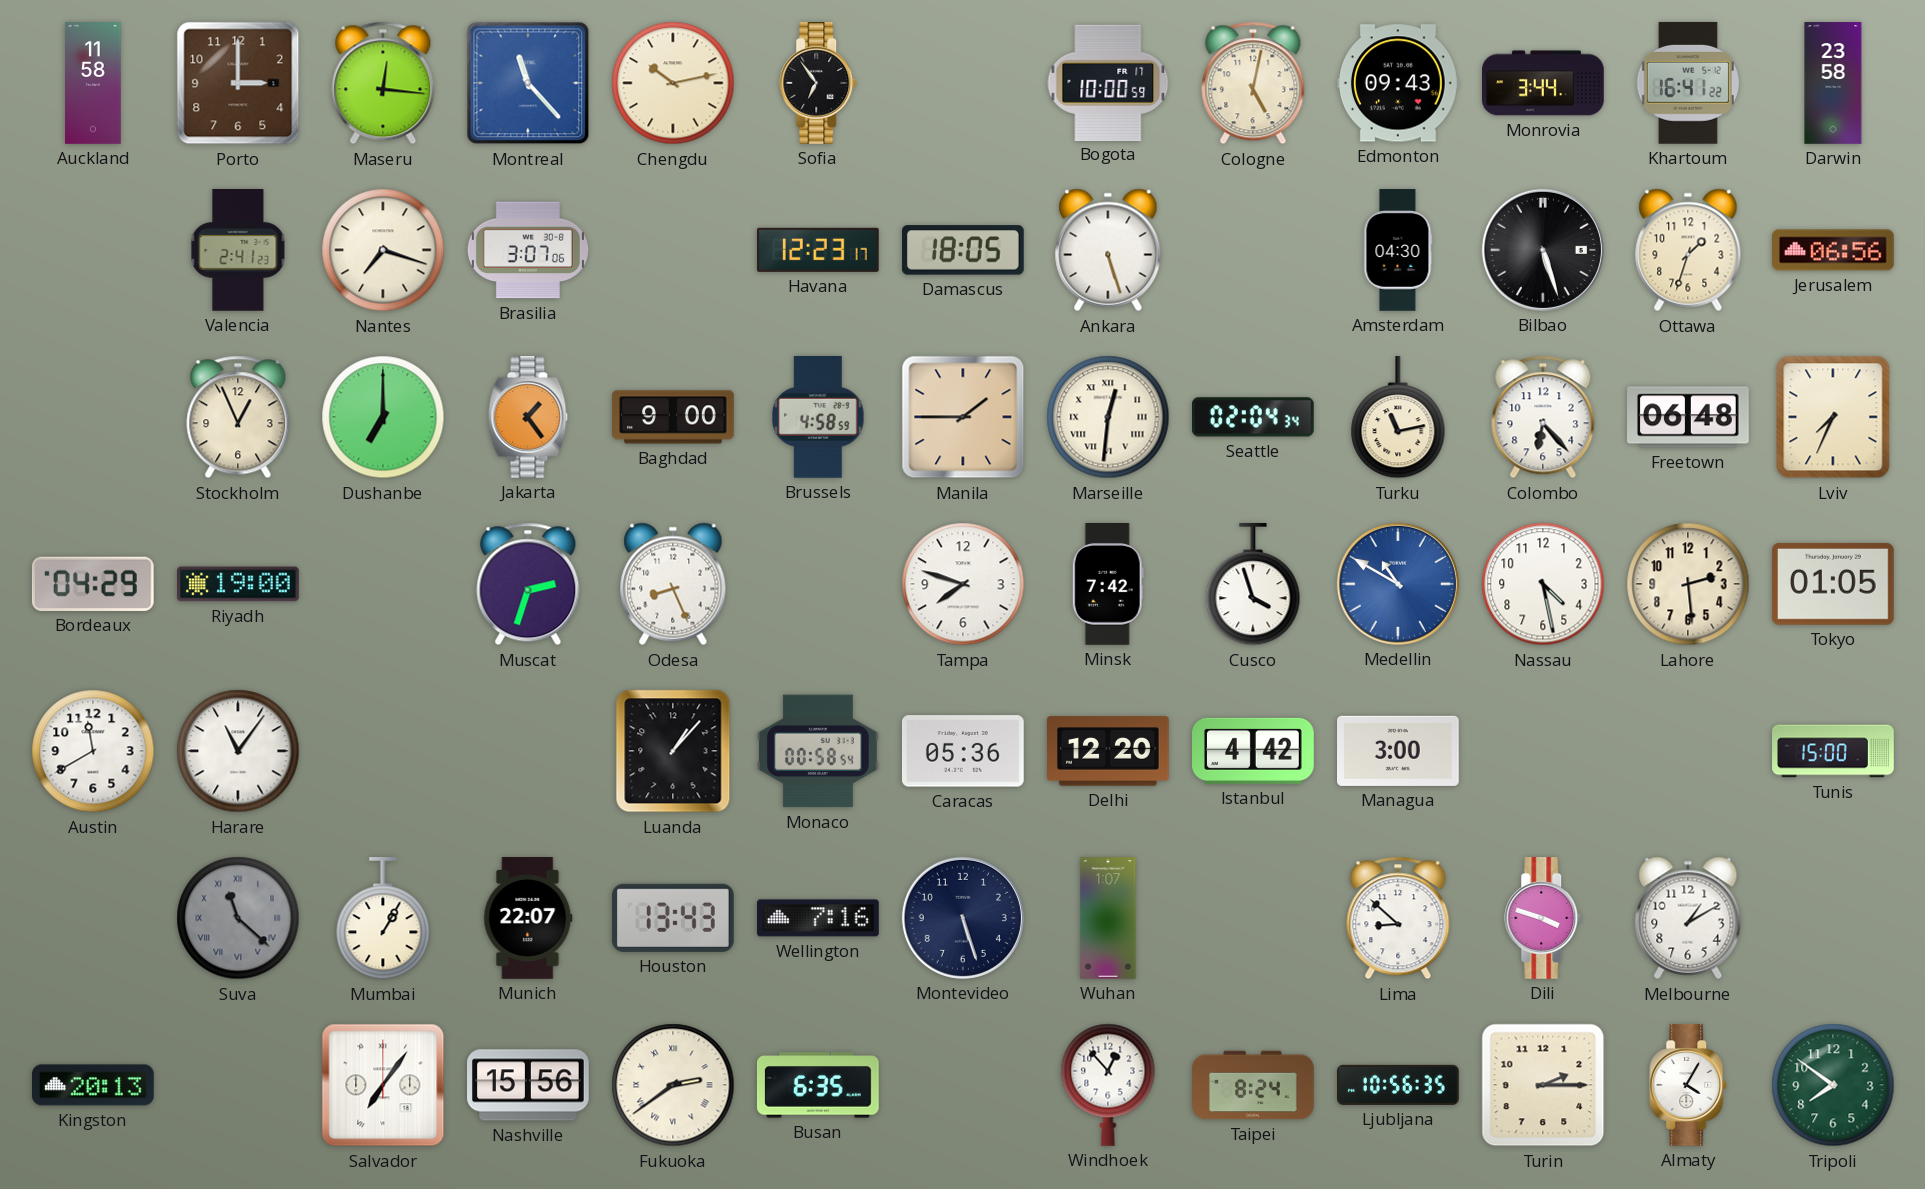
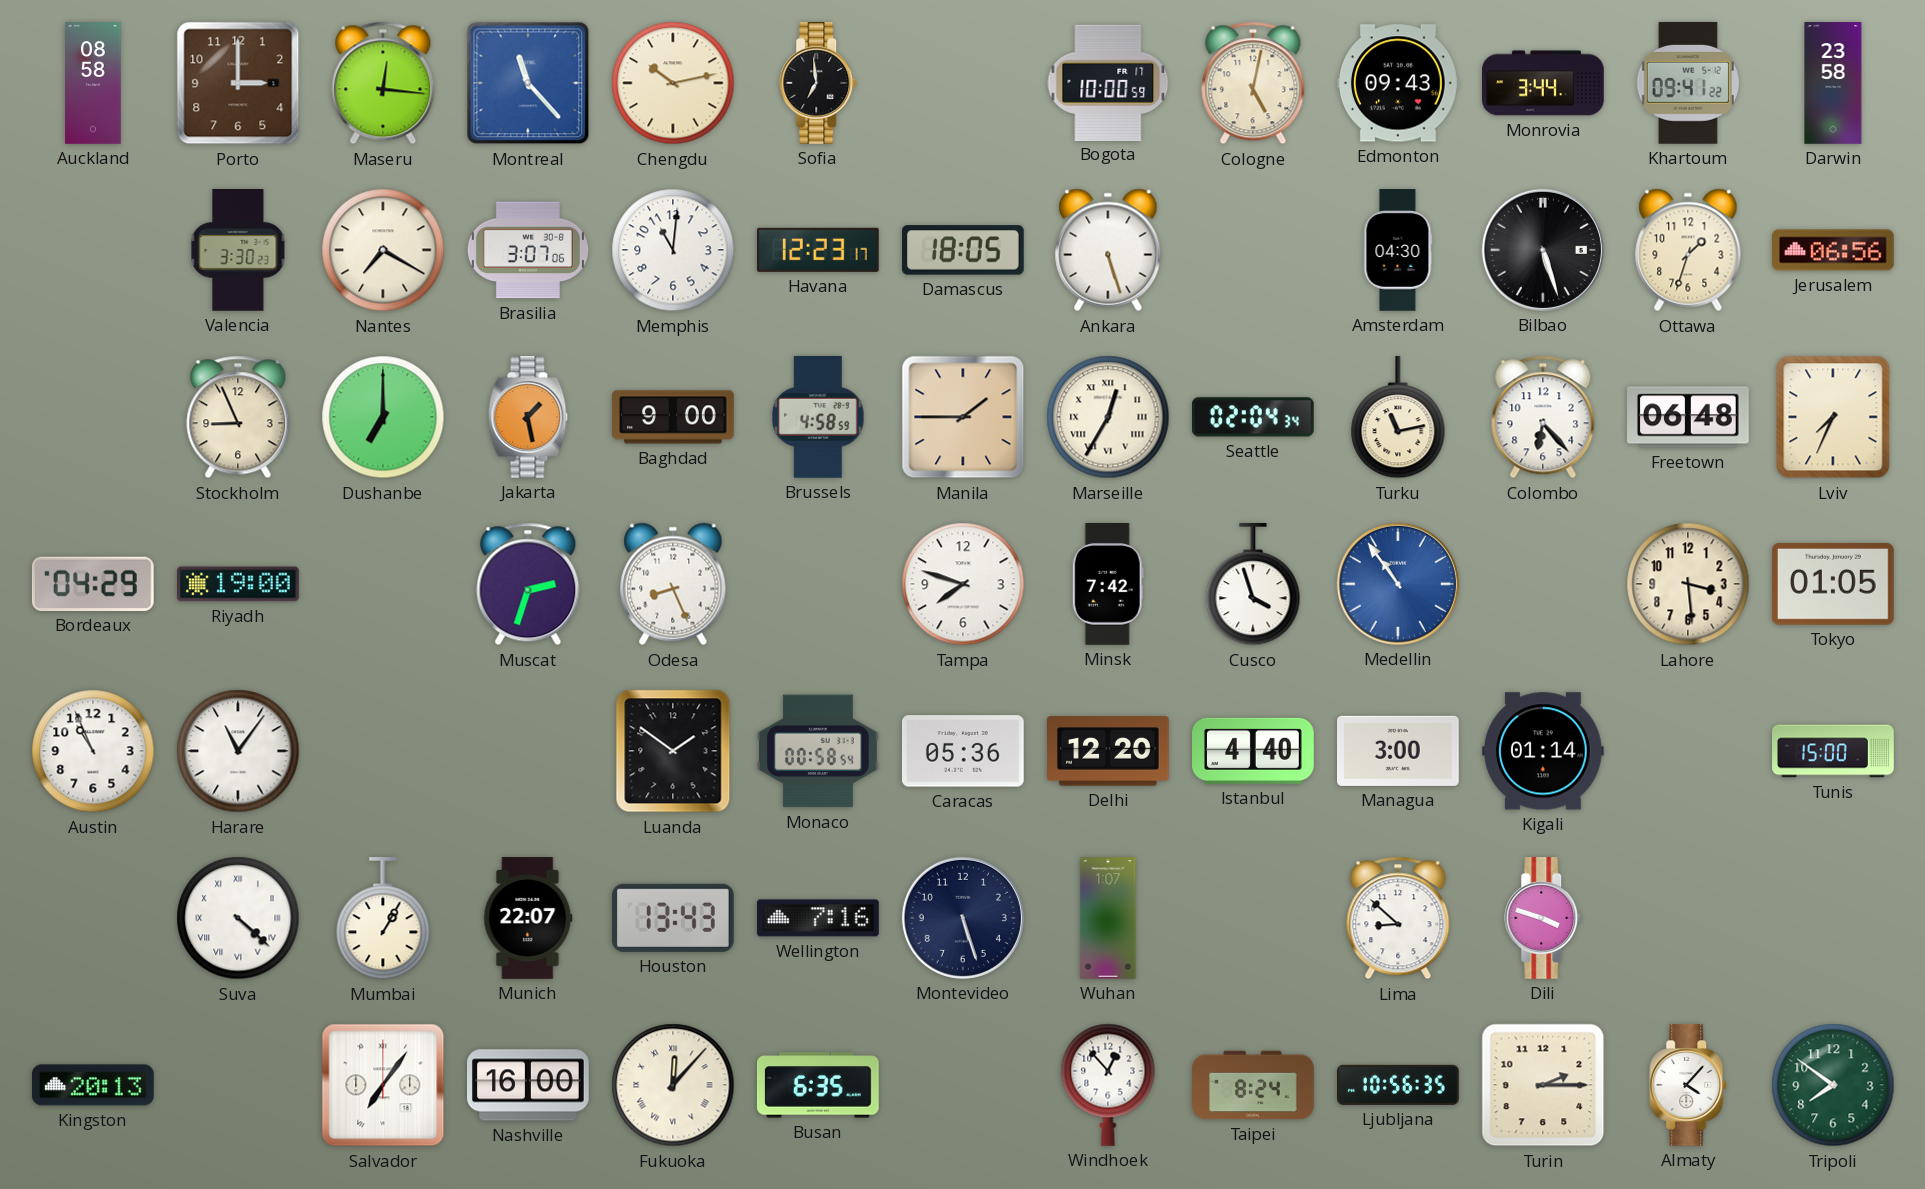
Auckland: 11:58 -> 08:58 (93, 83)
Sofia: 6:54 -> 6:59 (819, 84)
Khartoum: 16:41 -> 09:41 (1688, 83)
Valencia: 2:41 -> 3:30 (238, 251)
Nantes: 7:18 -> 7:20 (383, 250)
Memphis: none -> 11:01 (673, 250)
Stockholm: 12:56 -> 8:56 (238, 417)
Jakarta: 1:24 -> 1:28 (528, 418)
Marseille: 12:31 -> 12:35 (1108, 417)
Medellin: 10:50 -> 10:54 (1398, 584)
Nassau: 4:28 -> none (1543, 584)
Lahore: 2:29 -> 3:29 (1688, 584)
Austin: 11:40 -> 10:56 (93, 751)
Luanda: 1:07 -> 1:51 (673, 751)
Istanbul: 4:42 -> 4:40 (1254, 751)
Kigali: none -> 01:14 (1544, 751)
Suva: 11:22 -> 4:22 (238, 918)
Suva dial: grey -> white (238, 918)
Melbourne: 1:10 -> none (1688, 918)
Nashville: 15:56 -> 16:00 (529, 1085)
Fukuoka: 2:39 -> 12:07 (673, 1085)
Almaty: 4:05 -> 4:07 (1689, 1086)
